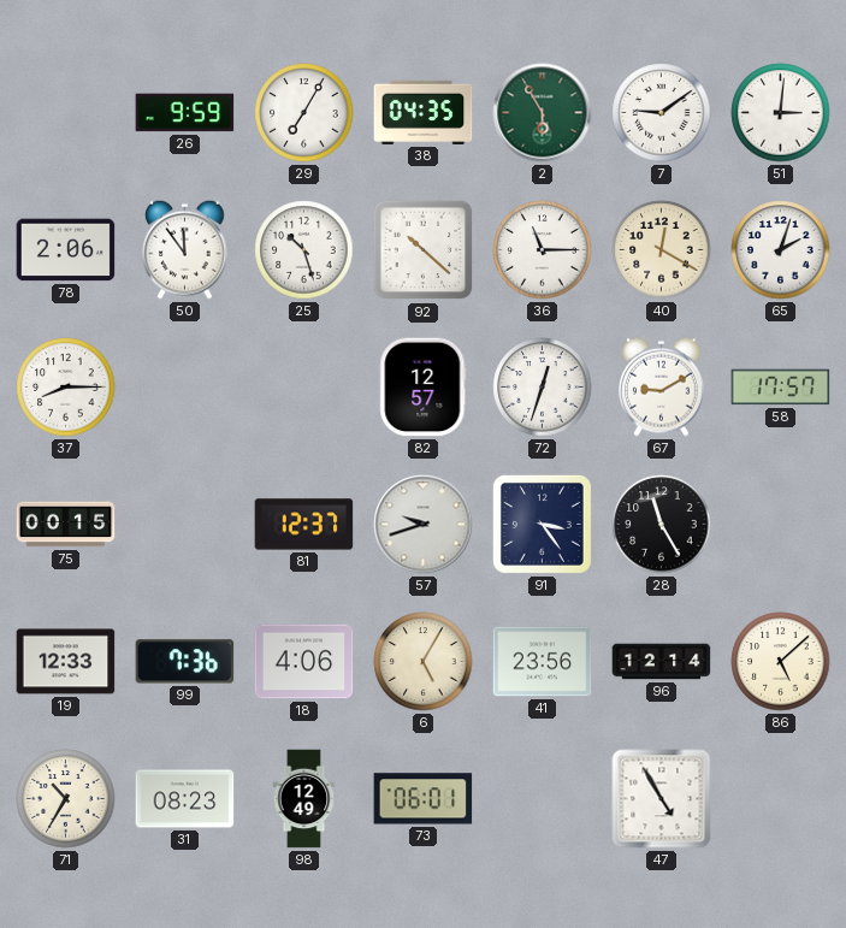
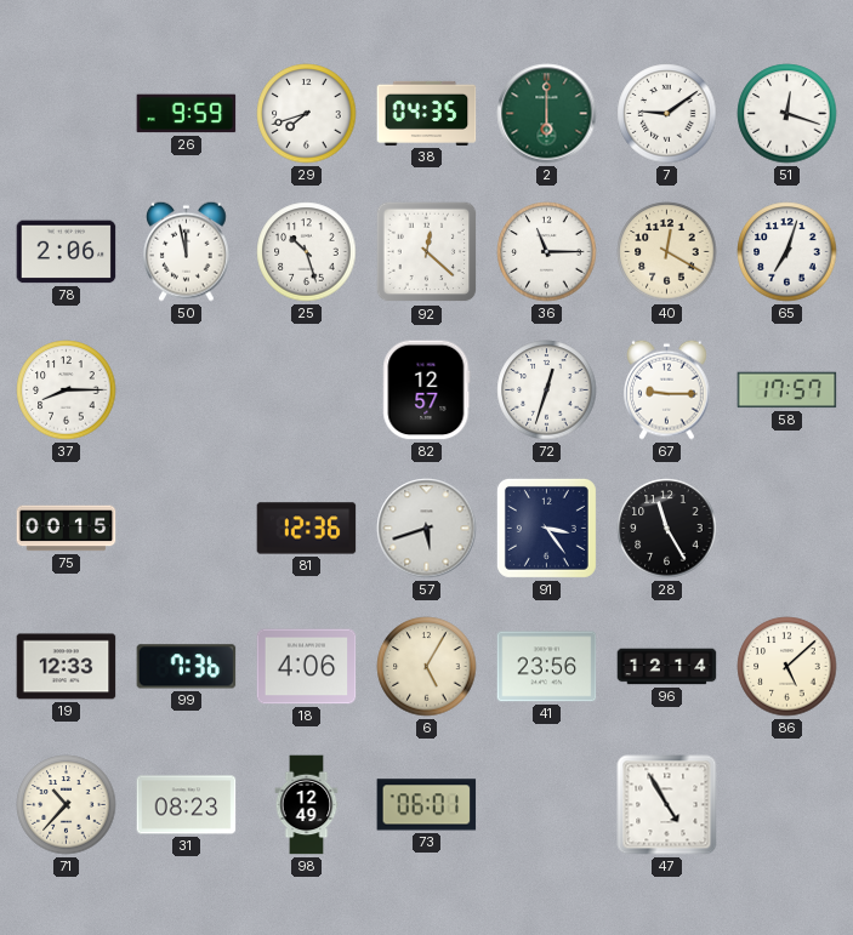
29: 7:05 -> 7:42 (307, 114)
2: 5:55 -> 6:00 (547, 114)
51: 3:01 -> 12:18 (787, 114)
50: 11:54 -> 11:58 (187, 251)
92: 10:22 -> 12:22 (427, 252)
65: 2:03 -> 7:03 (787, 252)
67: 9:10 -> 9:15 (667, 389)
81: 12:37 -> 12:36 (307, 529)
57: 9:42 -> 5:42 (427, 529)
71: 10:35 -> 10:37 (67, 805)
